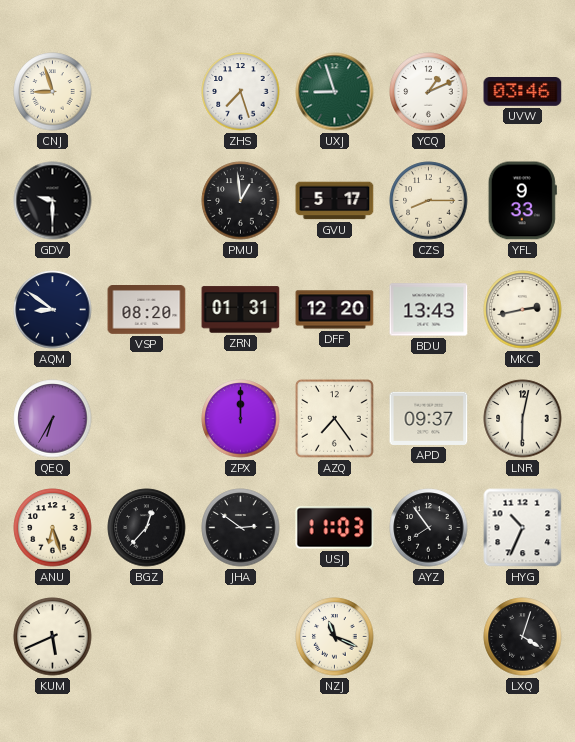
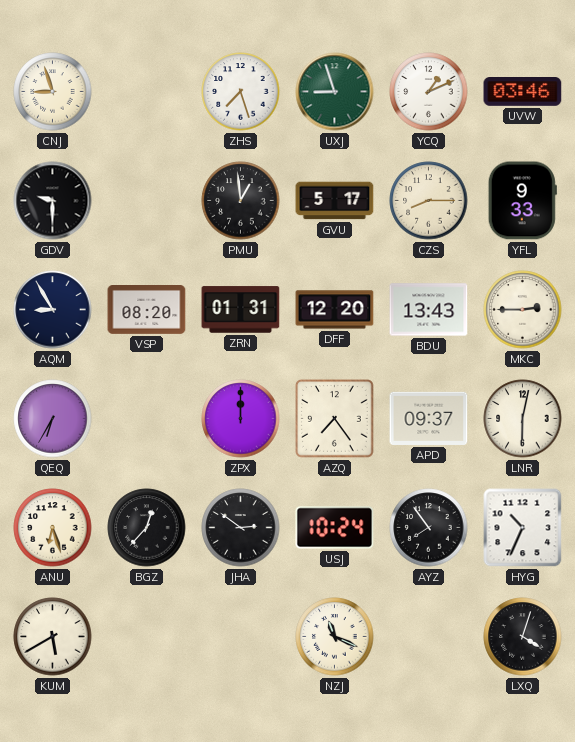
AQM: 8:51 -> 8:55 (53, 310)
MKC: 2:43 -> 2:45 (523, 310)
USJ: 11:03 -> 10:24 (335, 528)
KUM: 5:41 -> 5:40 (53, 637)
